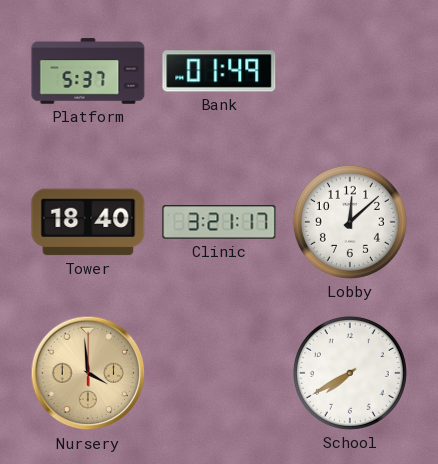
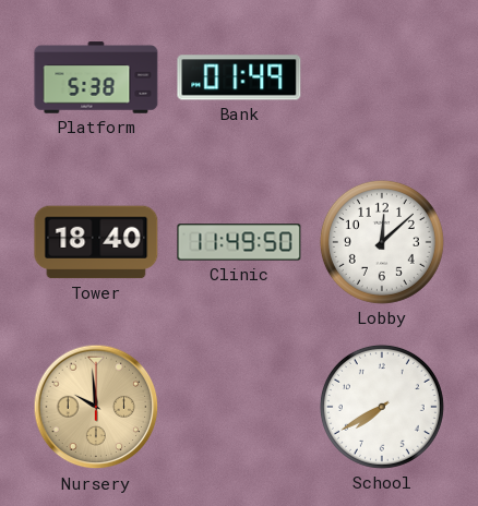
Platform: 5:37 -> 5:38 (96, 77)
Clinic: 3:21 -> 11:49 (239, 242)
Nursery: 3:59 -> 9:59 (96, 407)
